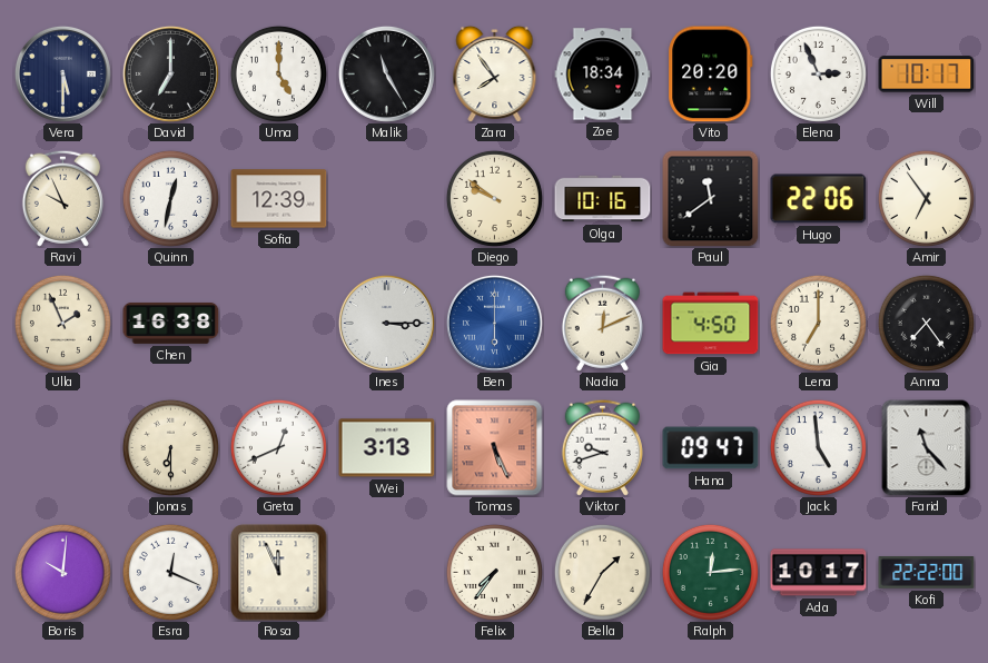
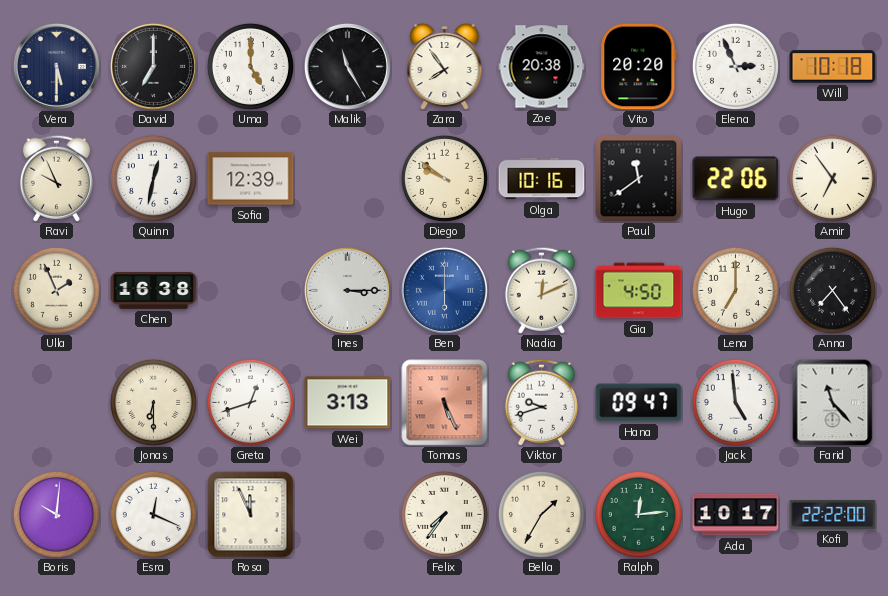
Zoe: 18:34 -> 20:38 (542, 67)
Will: 10:17 -> 10:18 (833, 67)
Greta: 12:41 -> 12:42 (250, 402)
